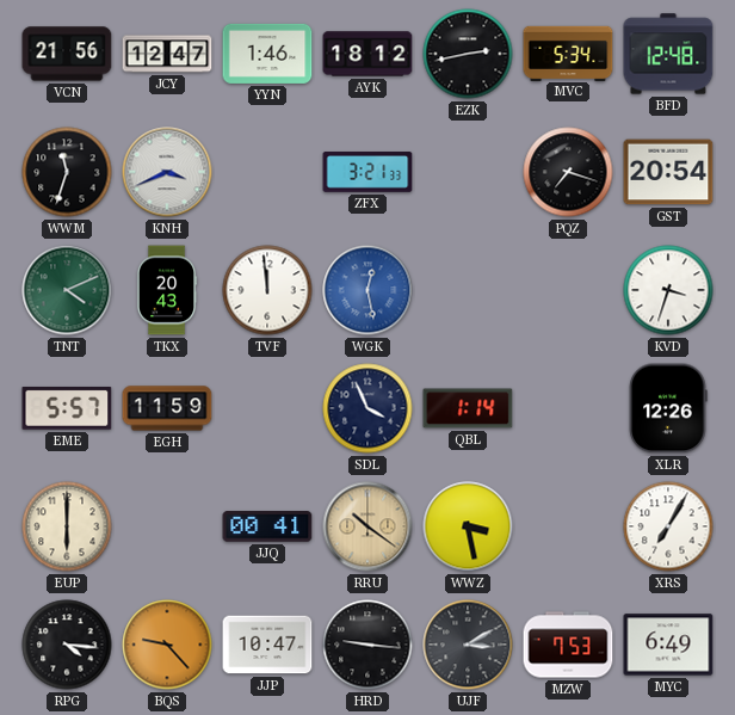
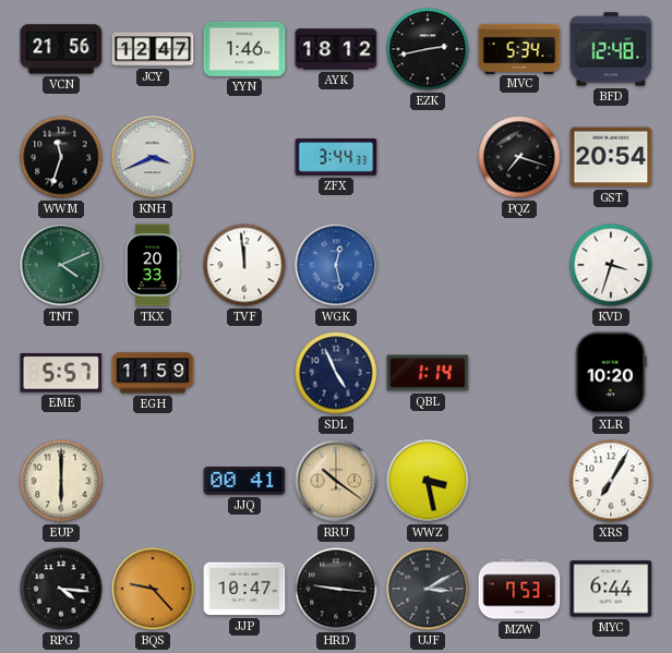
ZFX: 3:21 -> 3:44 (336, 157)
TKX: 20:43 -> 20:33 (153, 265)
SDL: 3:56 -> 4:56 (336, 373)
XLR: 12:26 -> 10:20 (611, 373)
MYC: 6:49 -> 6:44 (611, 589)
